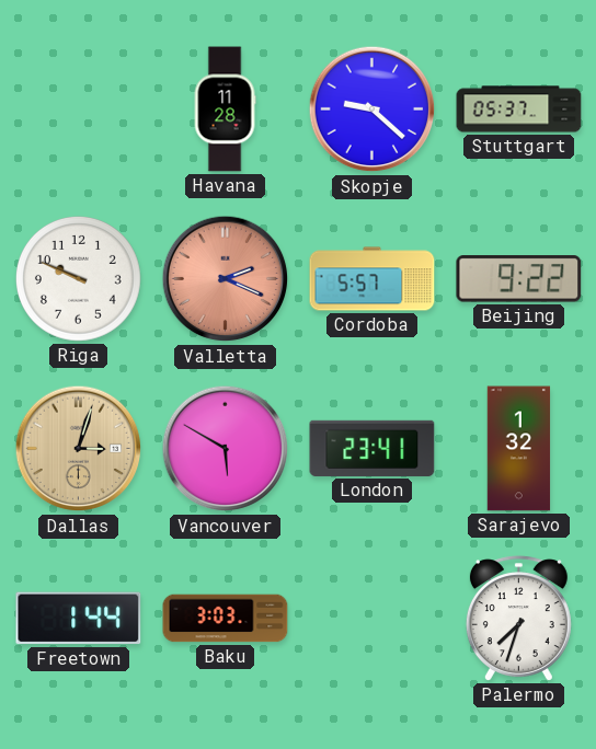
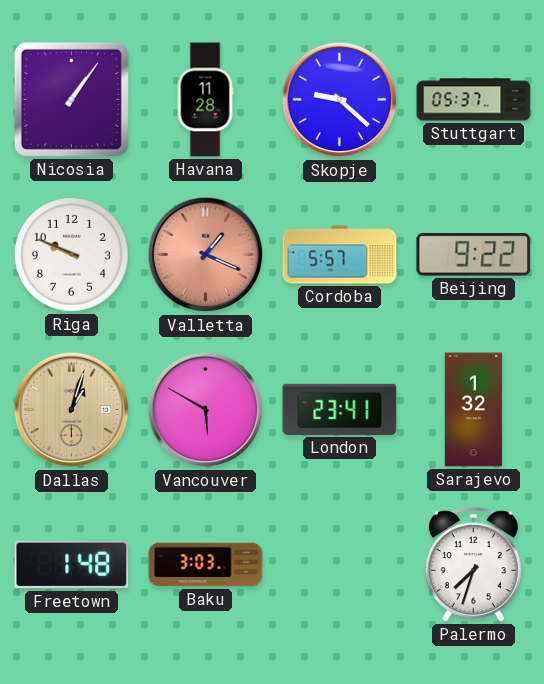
Nicosia: none -> 1:06 (71, 99)
Valletta: 2:19 -> 1:19 (206, 255)
Dallas: 3:03 -> 1:03 (72, 410)
Freetown: 1:44 -> 1:48 (72, 565)
